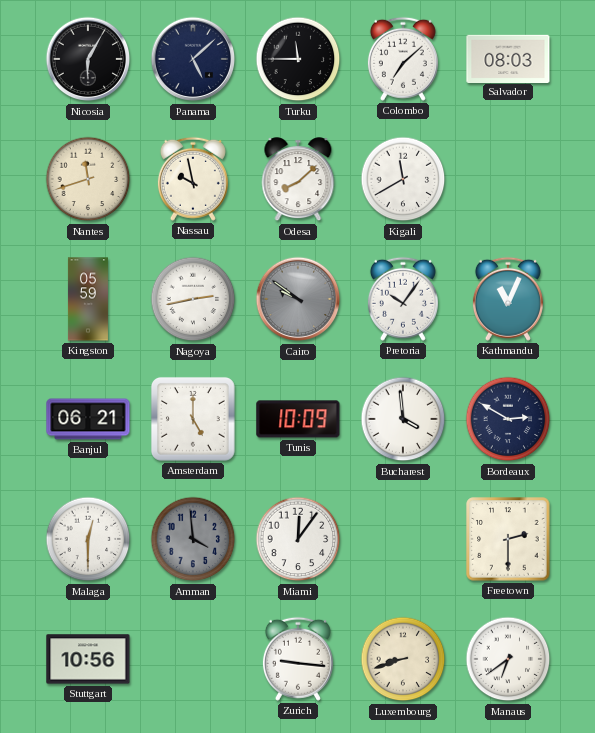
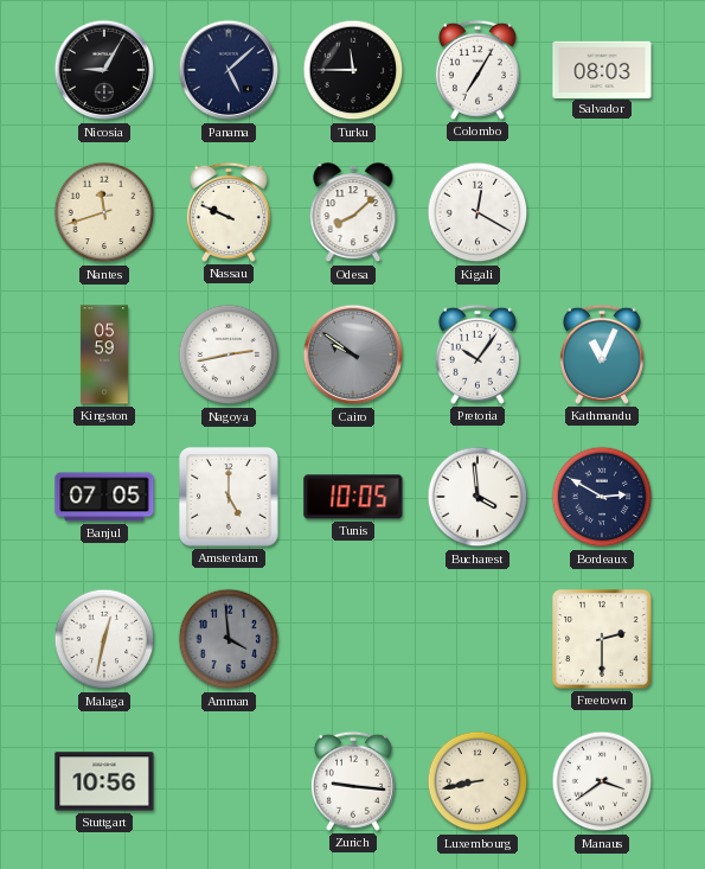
Nicosia: 6:05 -> 9:05 (104, 70)
Colombo: 7:08 -> 7:05 (478, 70)
Nassau: 9:58 -> 9:49 (229, 212)
Kigali: 11:40 -> 12:20 (478, 212)
Banjul: 06:21 -> 07:05 (104, 497)
Tunis: 10:09 -> 10:05 (353, 497)
Malaga: 12:30 -> 12:32 (104, 639)
Miami: 12:06 -> none (298, 539)
Luxembourg: 8:42 -> 8:43 (478, 781)
Manaus: 6:39 -> 3:39 (602, 781)
